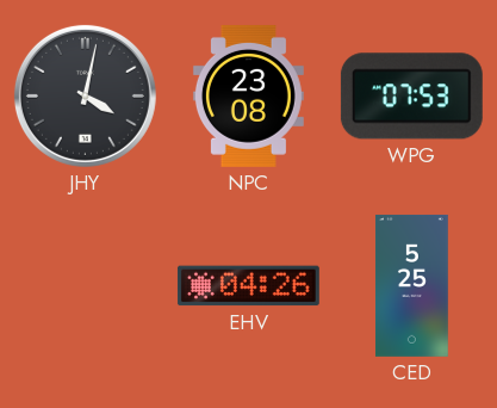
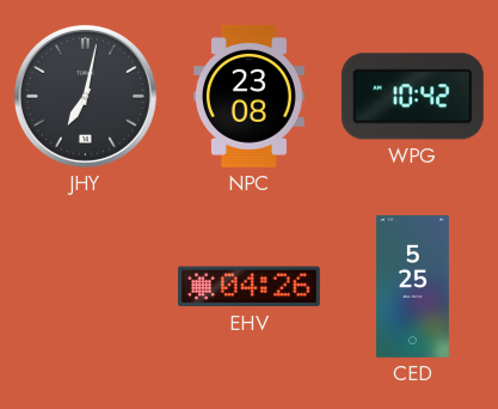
JHY: 4:02 -> 7:02 (85, 96)
WPG: 07:53 -> 10:42 (412, 97)
